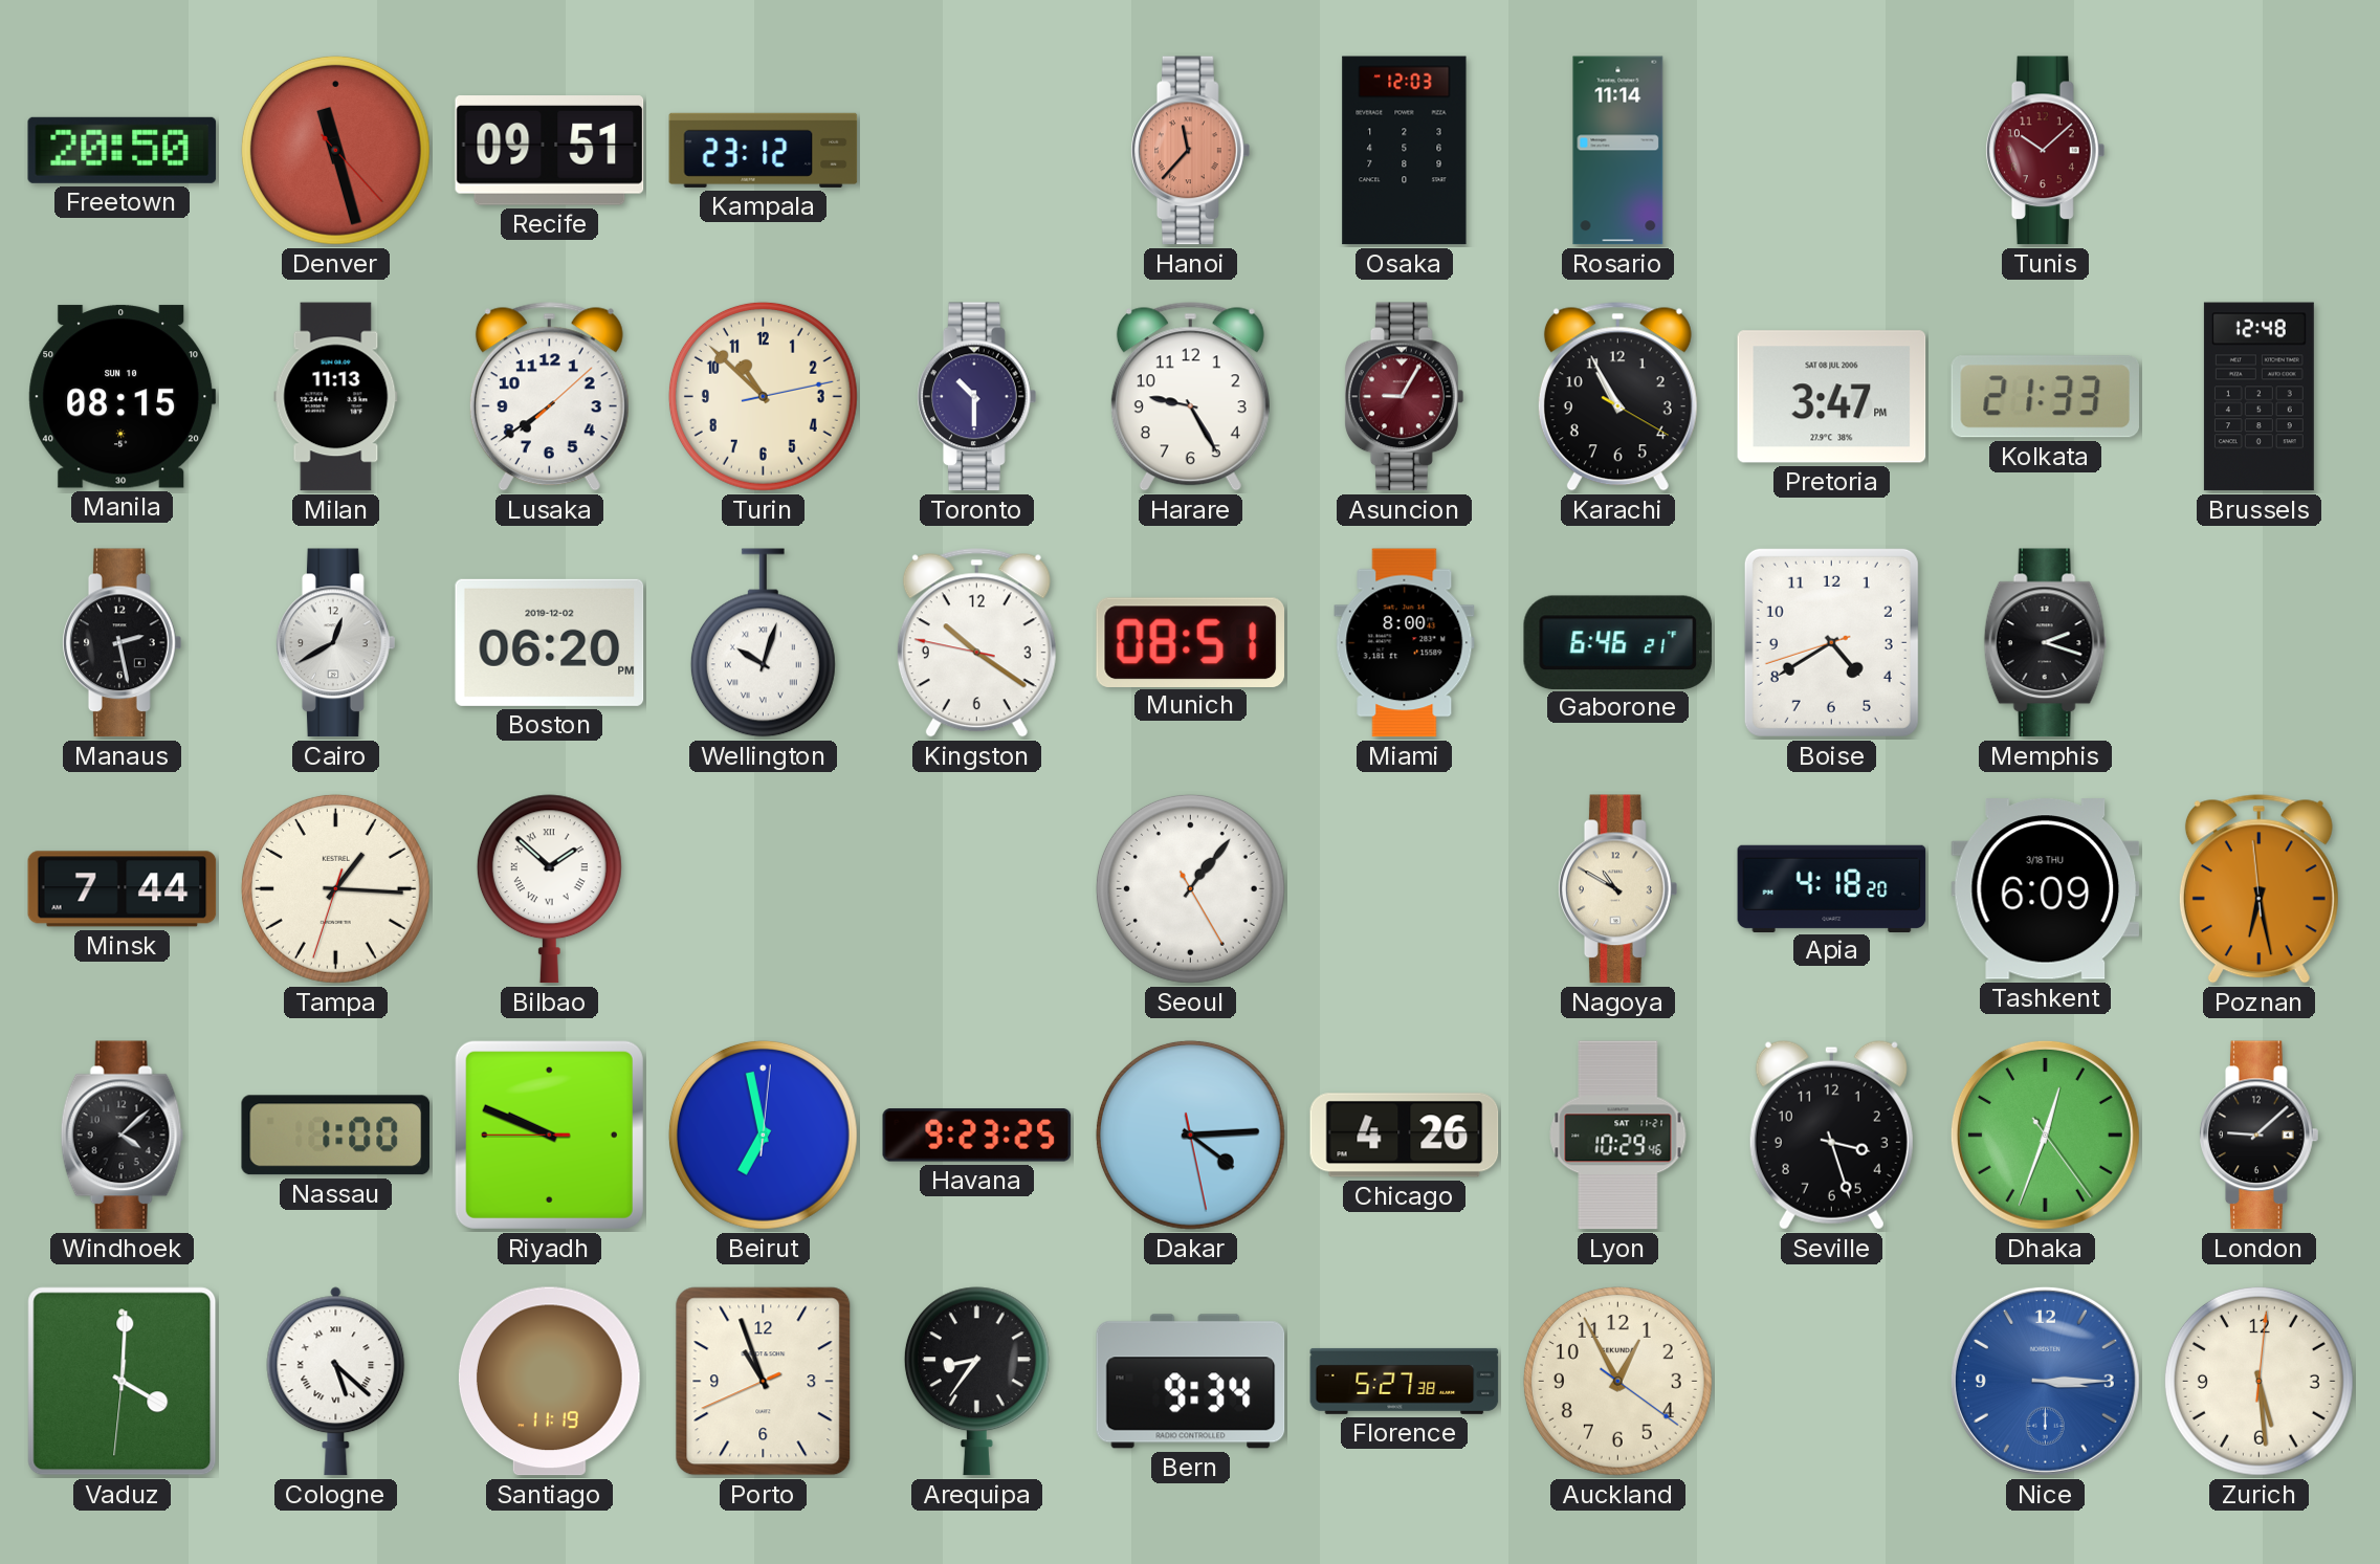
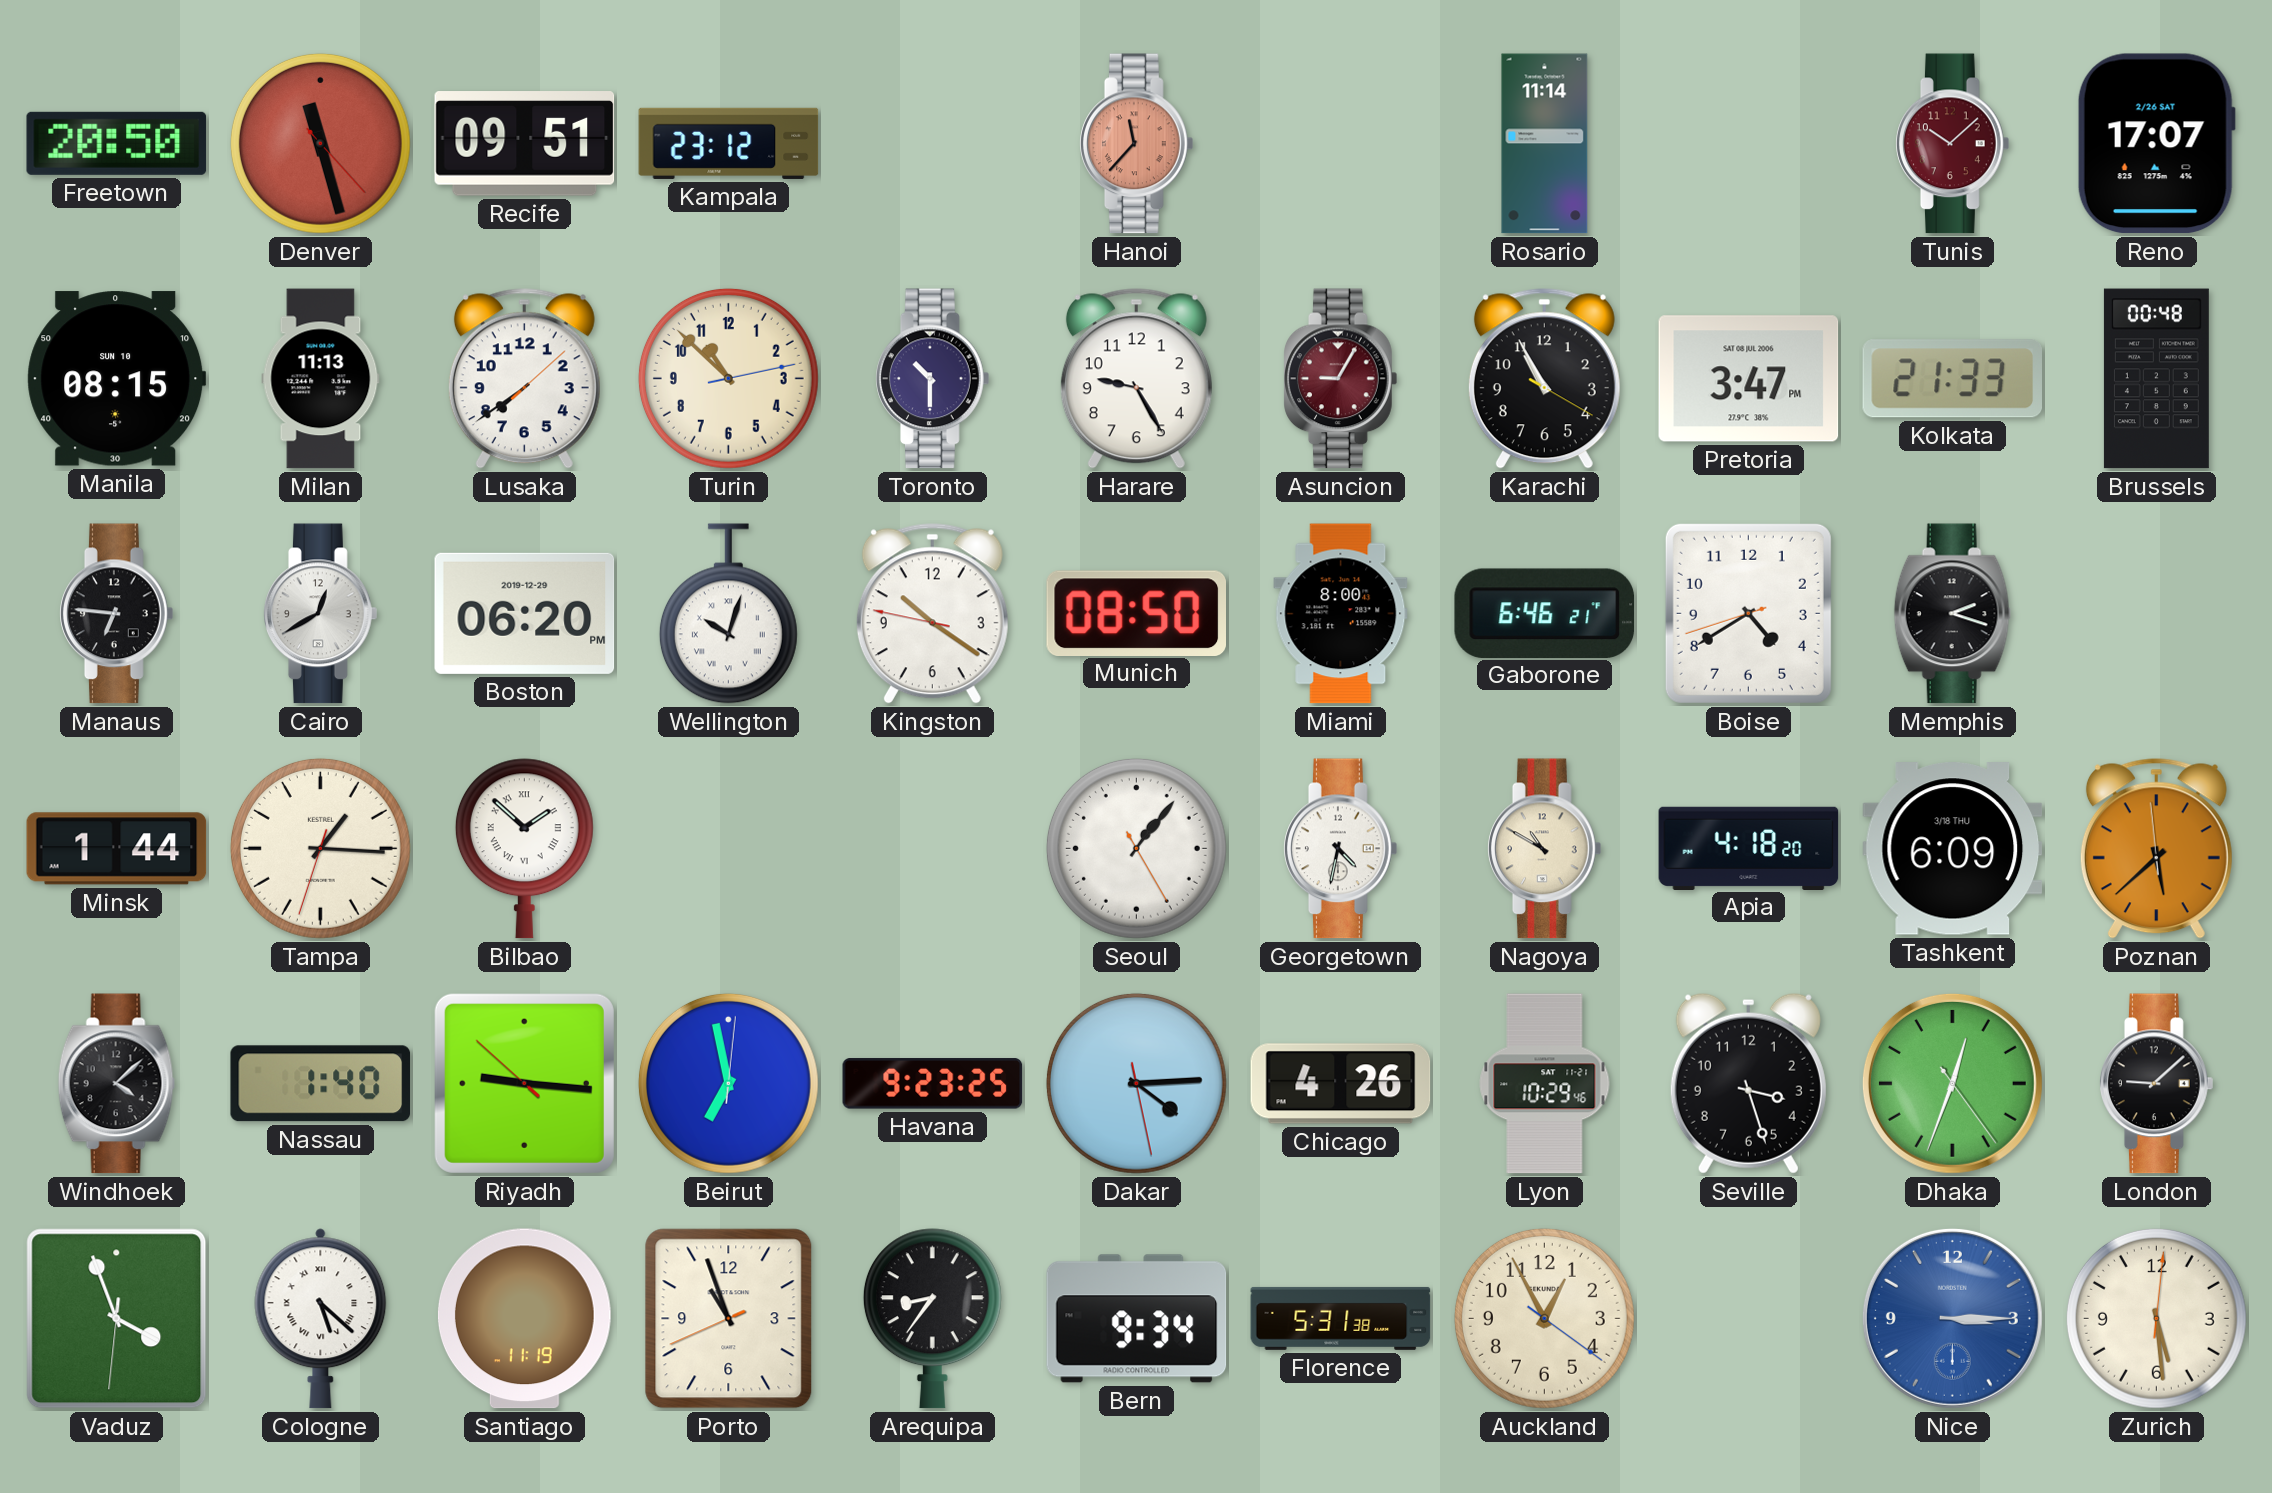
Osaka: 12:03 -> none (1405, 151)
Reno: none -> 17:07 (2156, 144)
Brussels: 12:48 -> 00:48 (2156, 379)
Manaus: 2:28 -> 6:46 (117, 614)
Boston date: 2019-12-02 -> 2019-12-29 (525, 613)
Munich: 08:51 -> 08:50 (1136, 613)
Minsk: 7:44 -> 1:44 (117, 849)
Georgetown: none -> 4:32 (1341, 849)
Poznan: 6:27 -> 5:37 (2156, 849)
Nassau: 1:00 -> 1:40 (321, 1084)
Riyadh: 9:48 -> 9:15 (524, 1083)
Vaduz: 4:00 -> 3:56 (117, 1319)
Florence: 5:27 -> 5:31 (1341, 1318)
